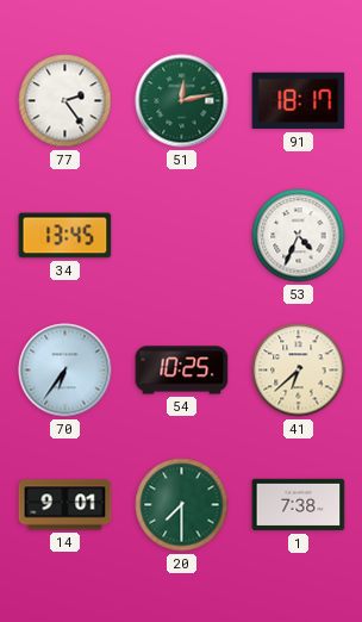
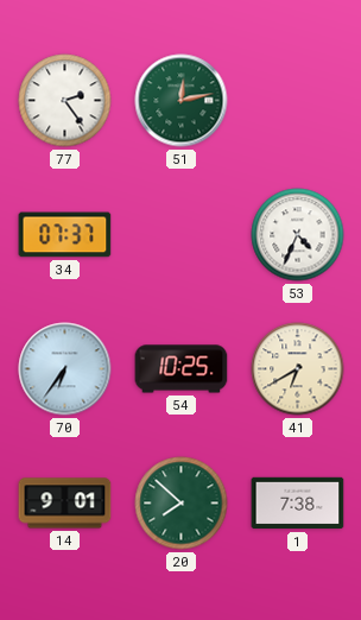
91: 18:17 -> none (299, 101)
34: 13:45 -> 07:37 (65, 235)
41: 6:38 -> 6:40 (298, 369)
20: 7:30 -> 7:52 (182, 504)
